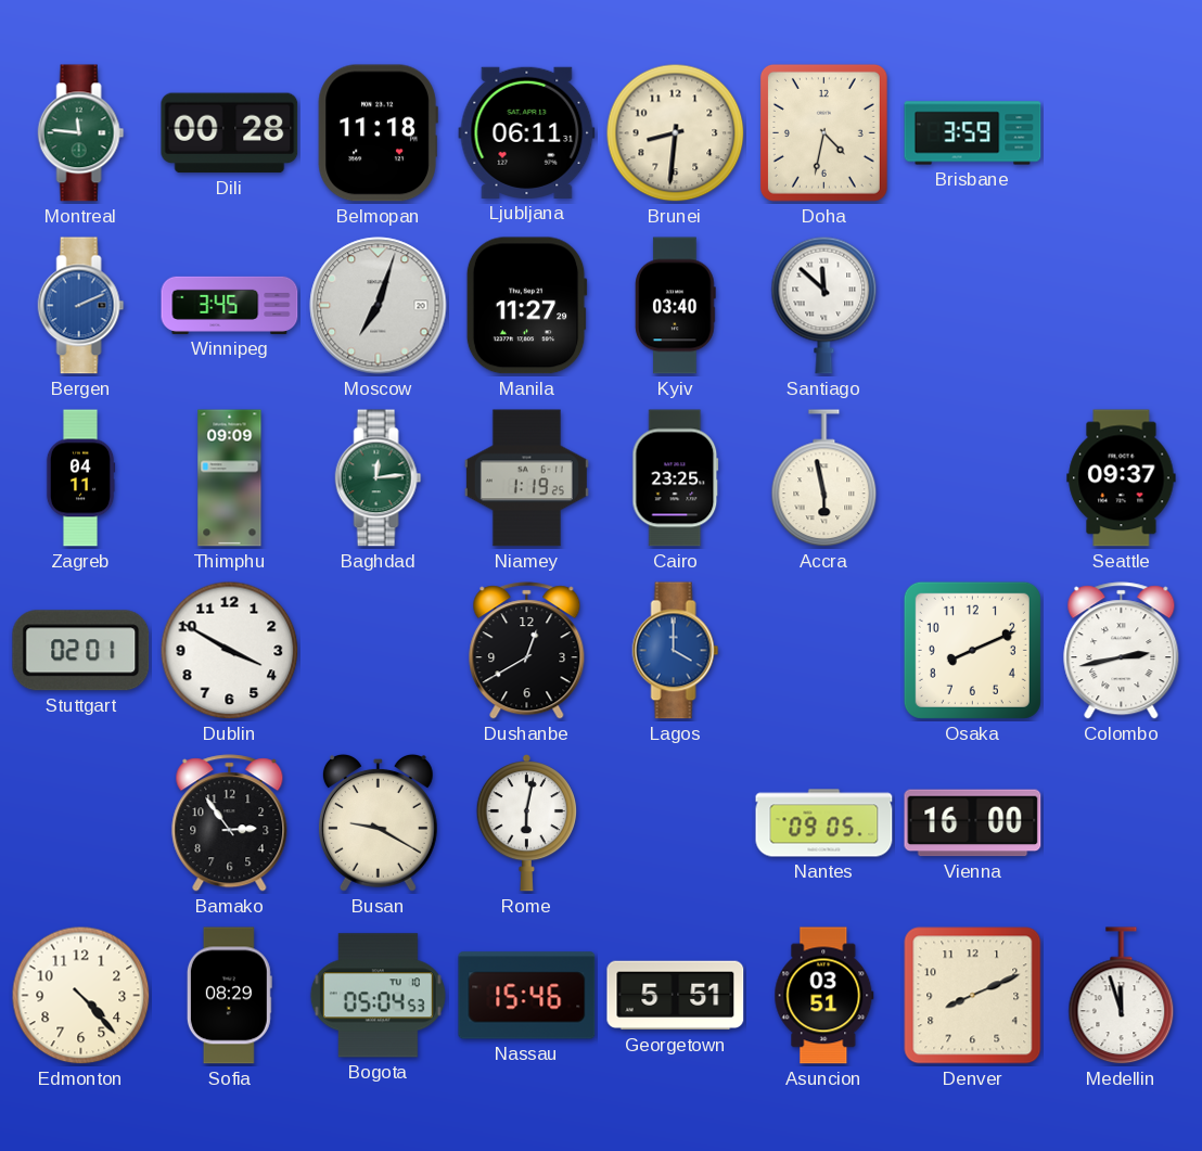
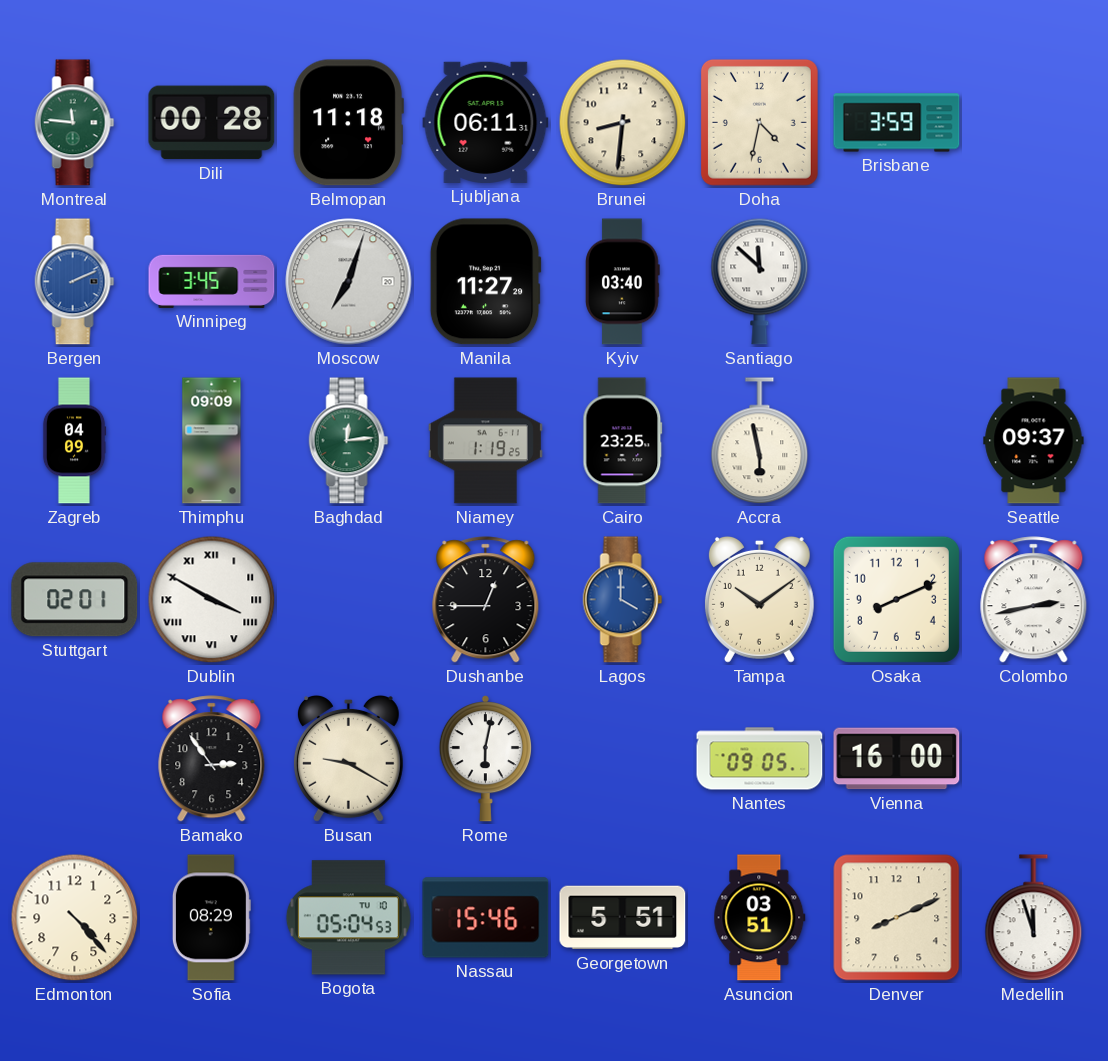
Zagreb: 04:11 -> 04:09 (74, 441)
Dublin numerals: Arabic -> Roman (212, 600)
Dushanbe: 12:40 -> 12:45 (486, 600)
Tampa: none -> 10:09 (759, 599)
